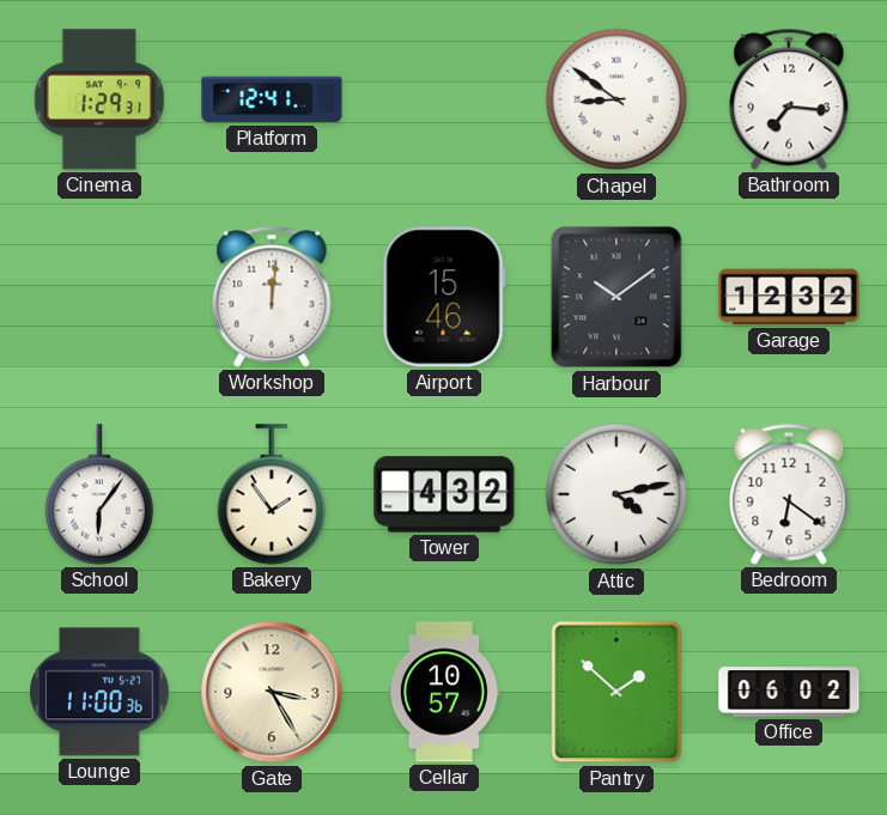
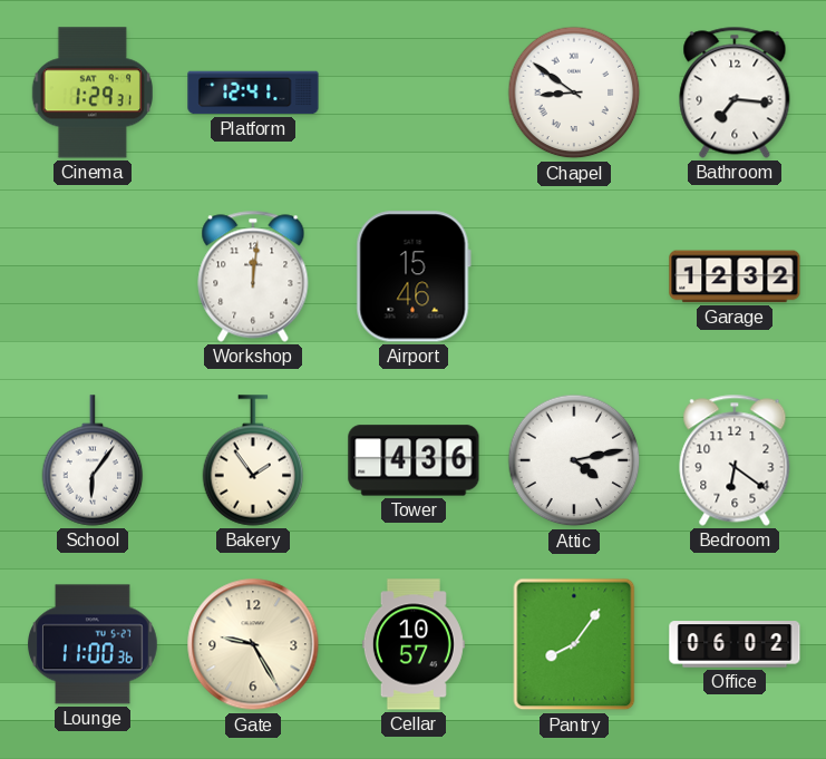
Harbour: 10:09 -> none (616, 297)
Tower: 4:32 -> 4:36 (414, 460)
Gate: 3:25 -> 9:25 (253, 644)
Pantry: 1:52 -> 8:06 (574, 644)
